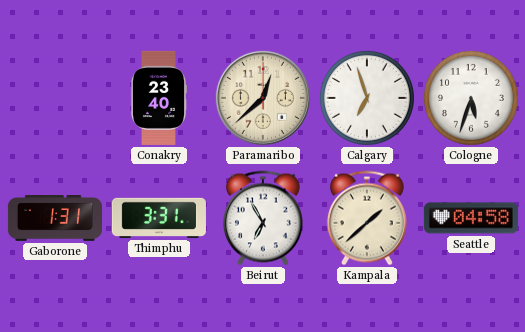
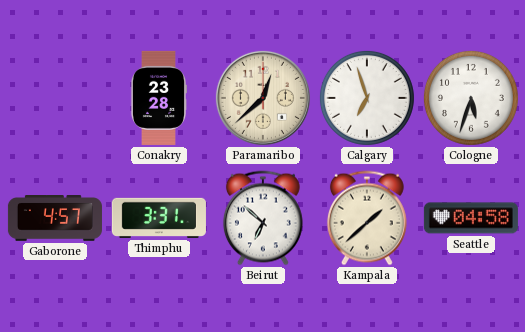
Conakry: 23:40 -> 23:28 (158, 98)
Gaborone: 1:31 -> 4:57 (55, 219)
Beirut: 6:55 -> 6:52 (263, 218)
